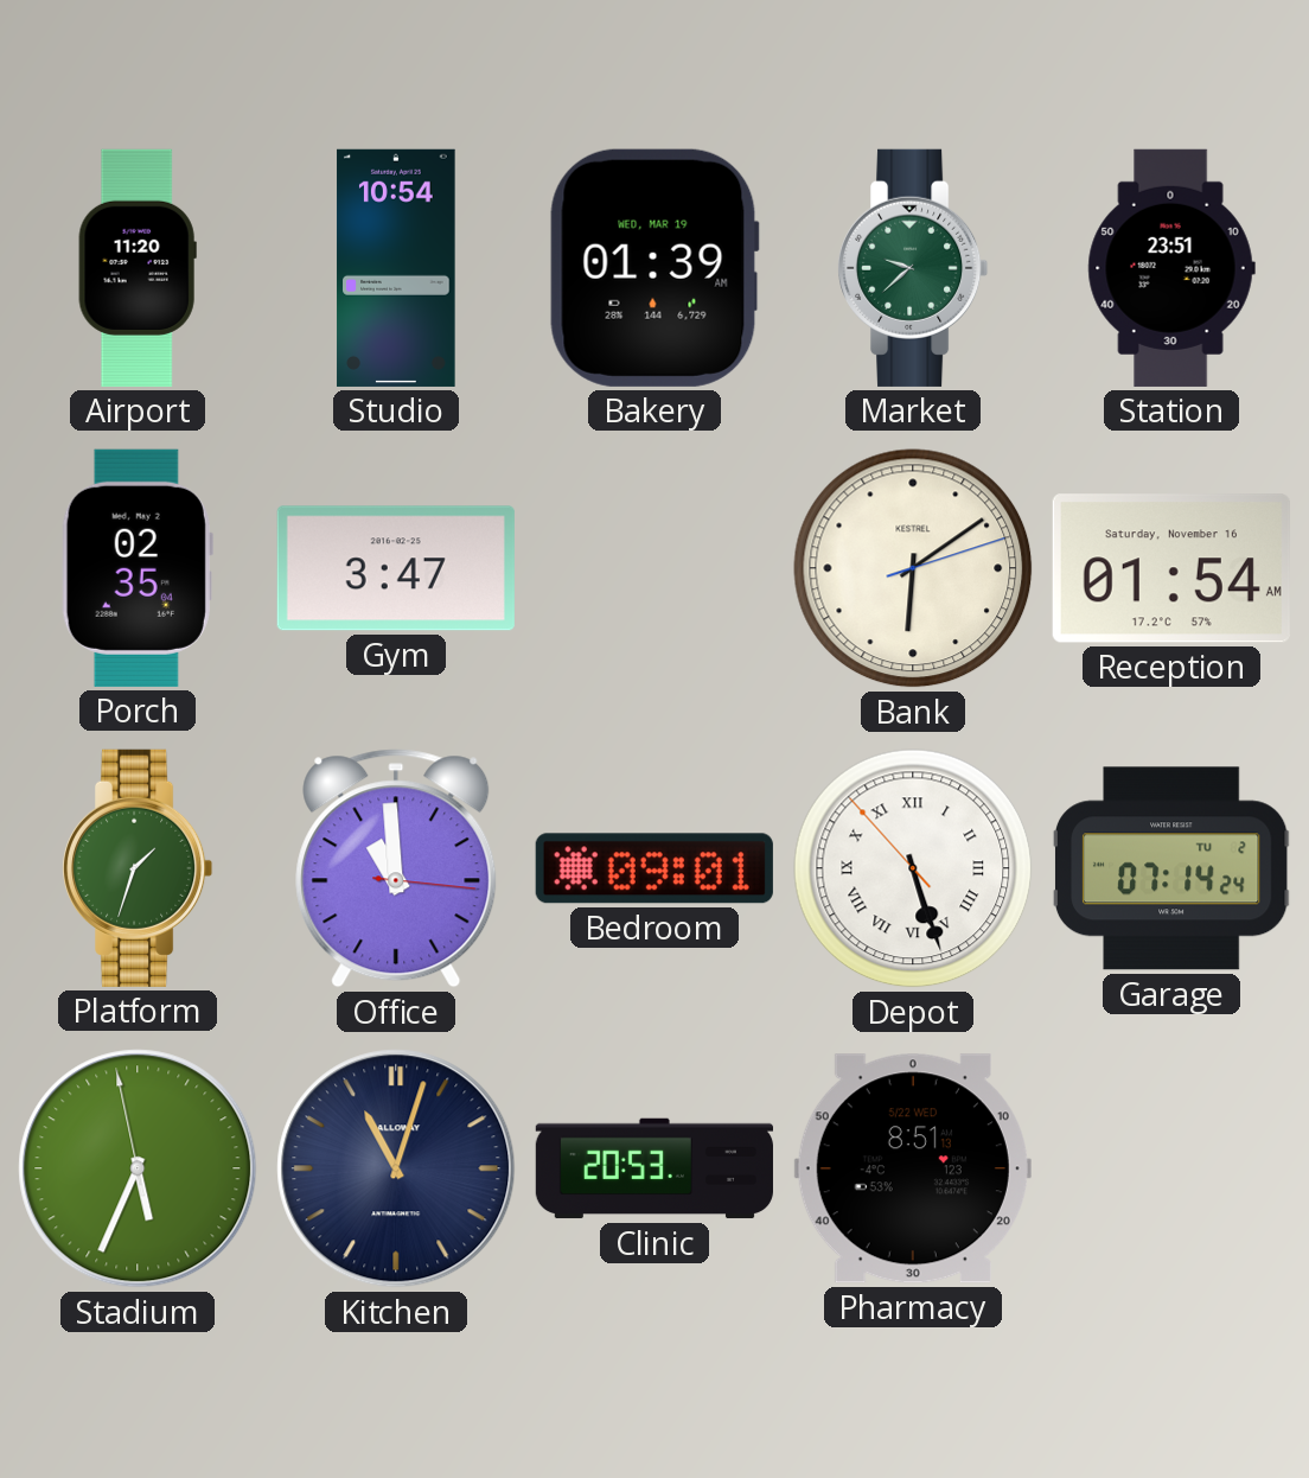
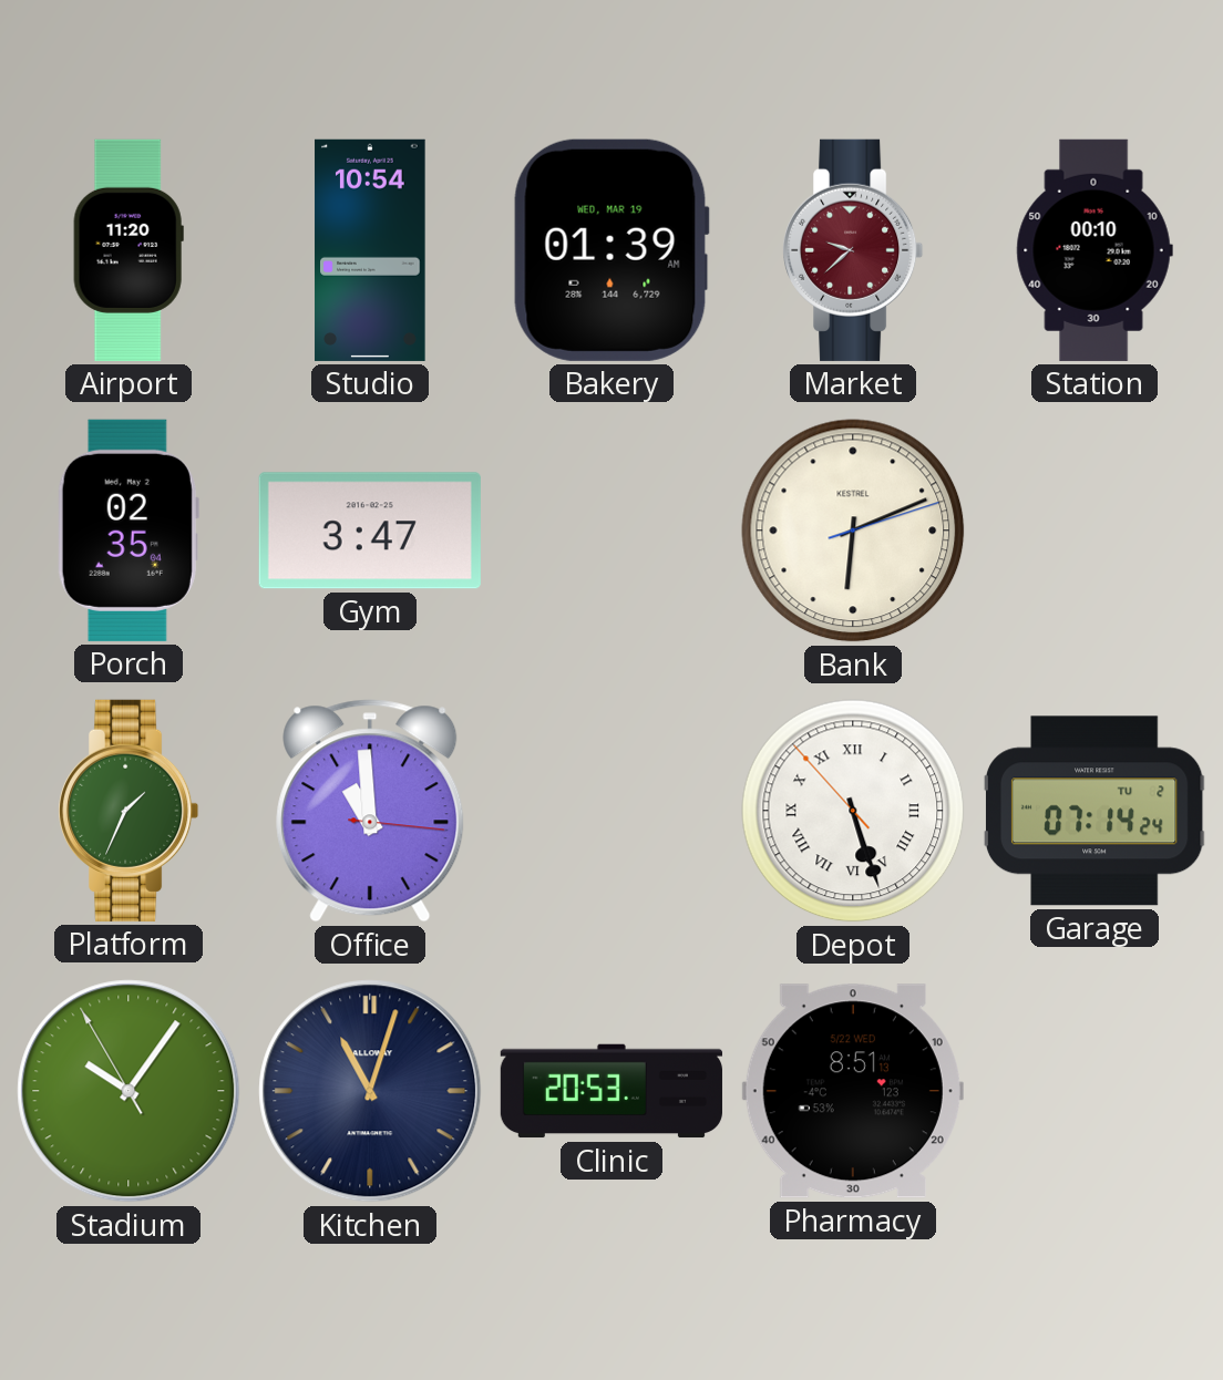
Market dial: green -> burgundy (854, 250)
Station: 23:51 -> 00:10 (1094, 250)
Bank: 6:09 -> 6:11 (853, 531)
Reception: 01:54 -> none (1171, 568)
Platform: 1:33 -> 1:34 (130, 811)
Bedroom: 09:01 -> none (654, 868)
Stadium: 5:33 -> 10:05 (129, 1091)
